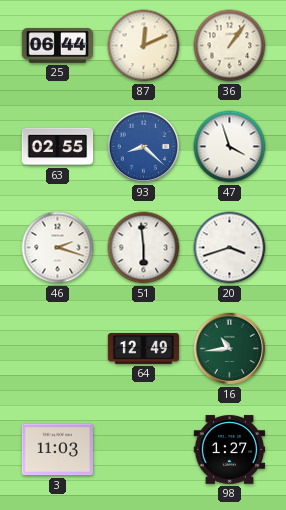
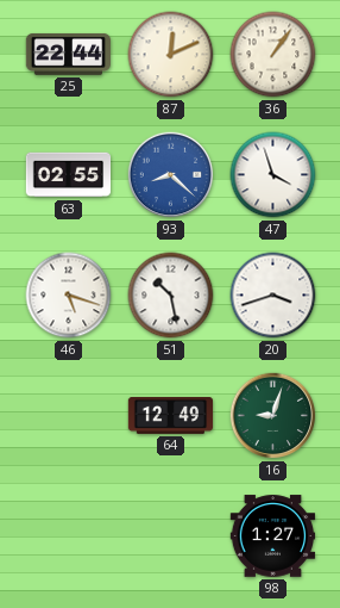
25: 06:44 -> 22:44 (68, 54)
46: 2:18 -> 5:18 (69, 296)
51: 5:59 -> 10:28 (171, 296)
16: 10:44 -> 9:03 (273, 416)
3: 11:03 -> none (57, 450)
